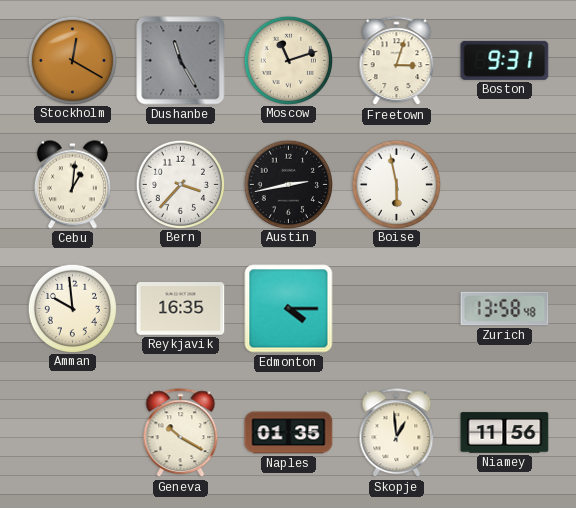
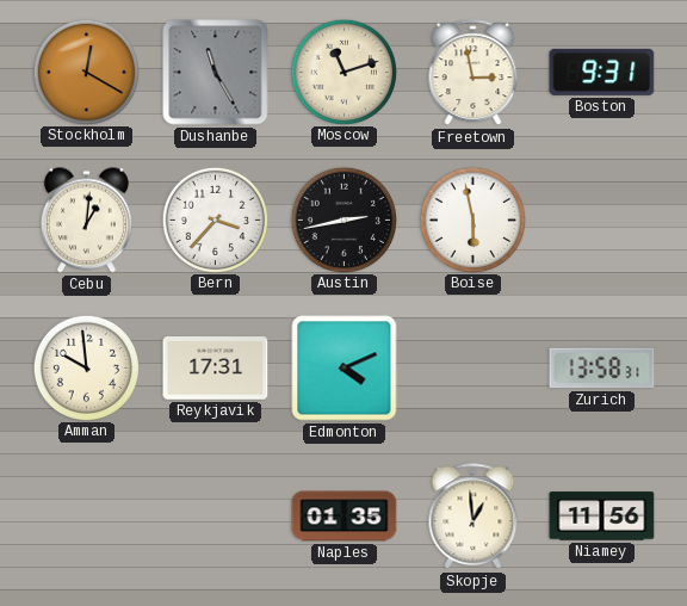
Freetown: 3:03 -> 2:58 (474, 73)
Reykjavik: 16:35 -> 17:31 (216, 369)
Edmonton: 4:15 -> 4:11 (345, 369)
Zurich: 13:58:48 -> 13:58:31 (602, 369)
Geneva: 10:20 -> none (181, 433)
